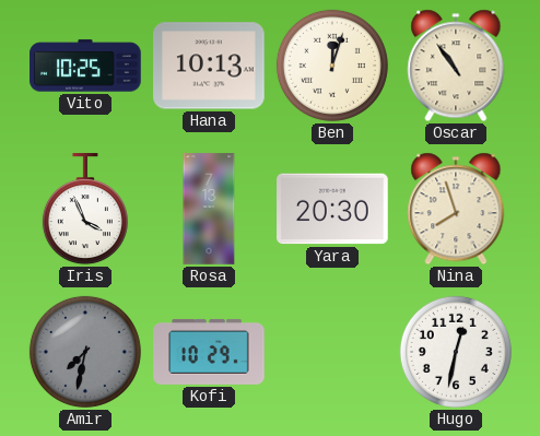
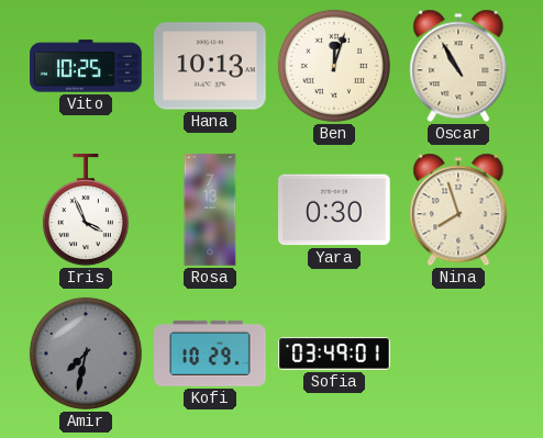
Oscar: 10:54 -> 10:55 (458, 66)
Yara: 20:30 -> 0:30 (334, 210)
Sofia: none -> 03:49 (334, 353)
Hugo: 12:32 -> none (456, 352)
